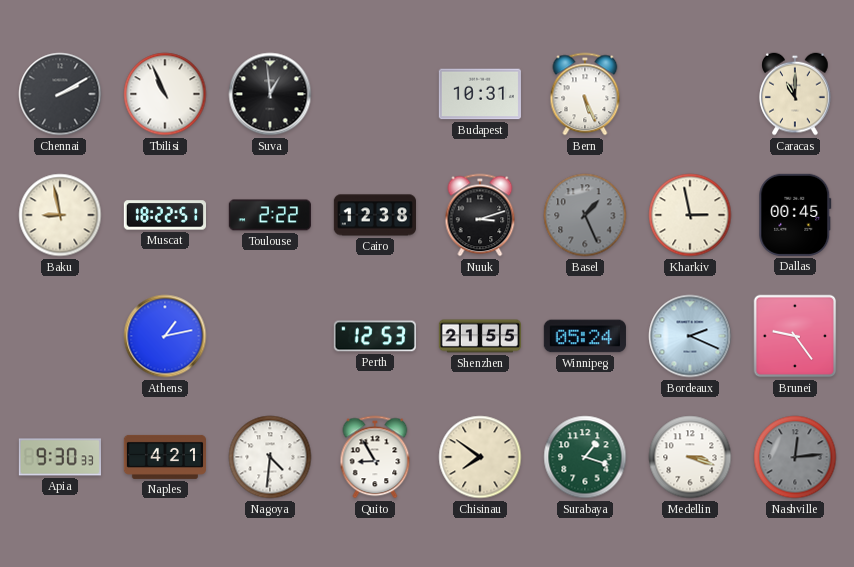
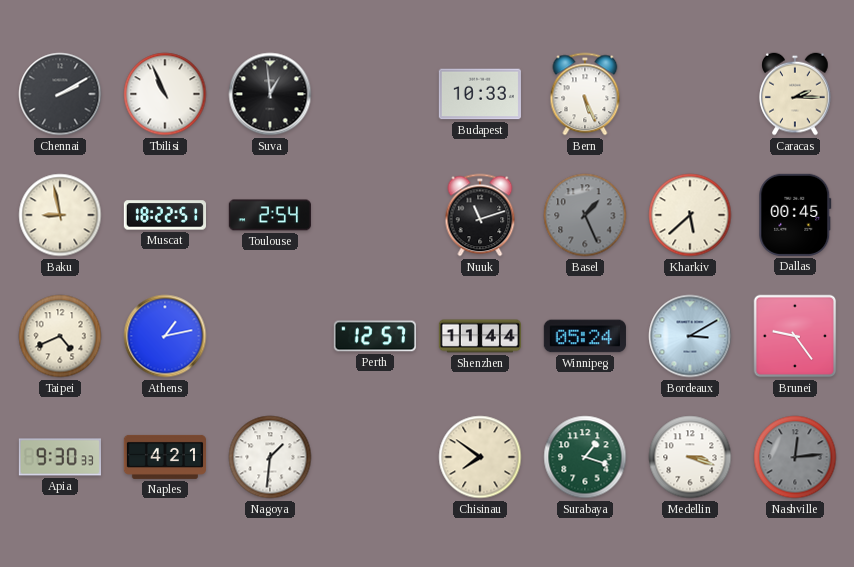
Budapest: 10:31 -> 10:33 (480, 94)
Caracas: 11:00 -> 2:15 (795, 94)
Toulouse: 2:22 -> 2:54 (270, 215)
Cairo: 12:38 -> none (374, 215)
Nuuk: 3:12 -> 11:12 (480, 215)
Kharkiv: 2:58 -> 5:38 (690, 215)
Taipei: none -> 4:41 (60, 336)
Perth: 12:53 -> 12:57 (375, 336)
Shenzhen: 21:55 -> 11:44 (479, 336)
Bordeaux: 2:19 -> 3:10 (690, 336)
Nagoya: 4:31 -> 1:31 (270, 457)
Quito: 8:55 -> none (375, 457)
